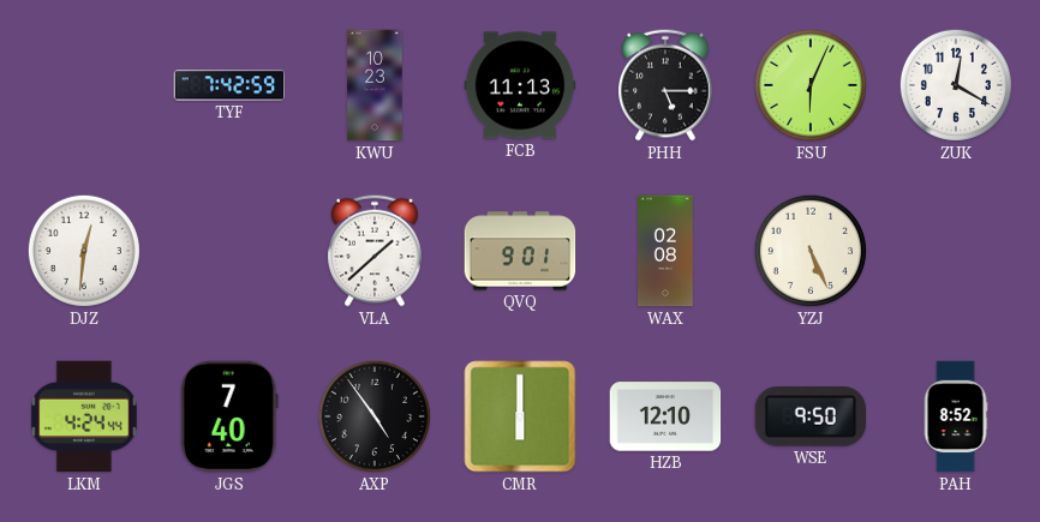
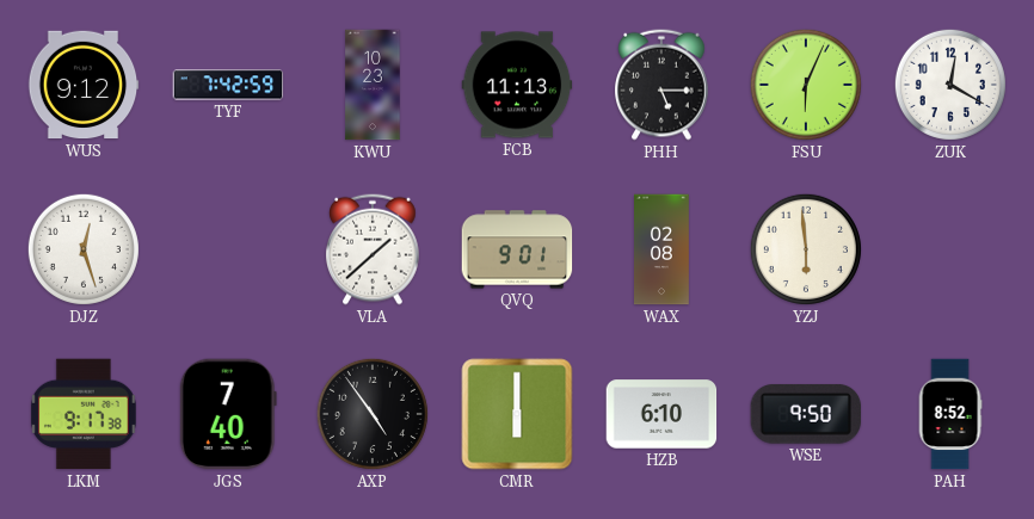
WUS: none -> 9:12 (84, 85)
DJZ: 12:31 -> 12:27 (84, 249)
YZJ: 5:26 -> 5:59 (806, 249)
LKM: 4:24 -> 9:17 (84, 414)
HZB: 12:10 -> 6:10 (661, 414)
